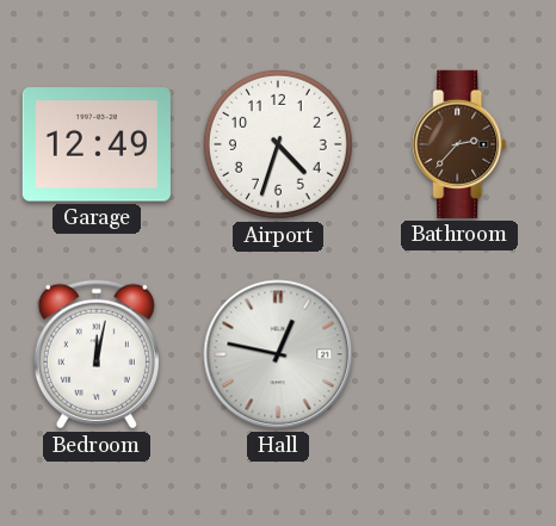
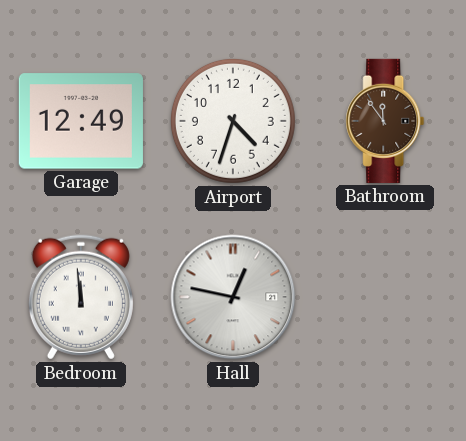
Bathroom: 2:37 -> 11:54 (385, 121)
Bedroom: 12:02 -> 11:59 (81, 297)
